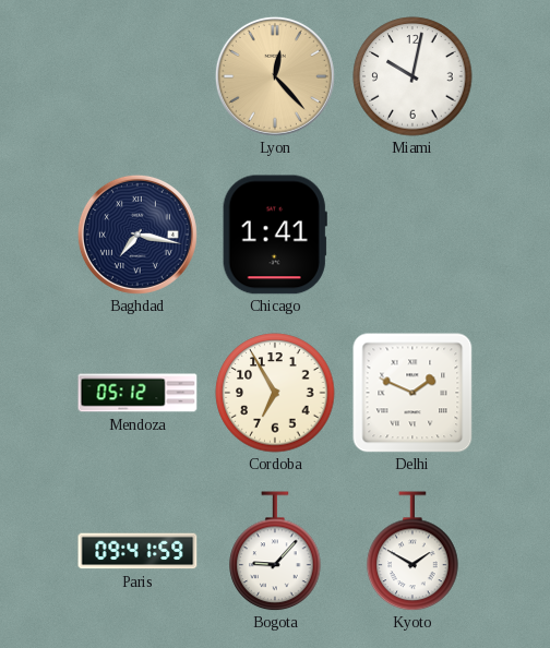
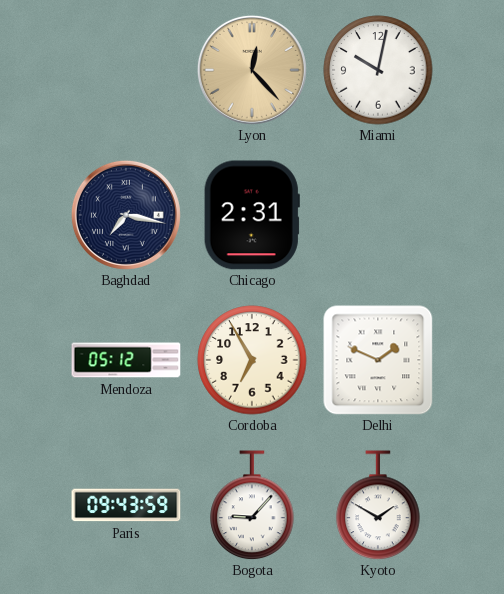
Chicago: 1:41 -> 2:31 (252, 215)
Paris: 09:41 -> 09:43 (126, 505)
